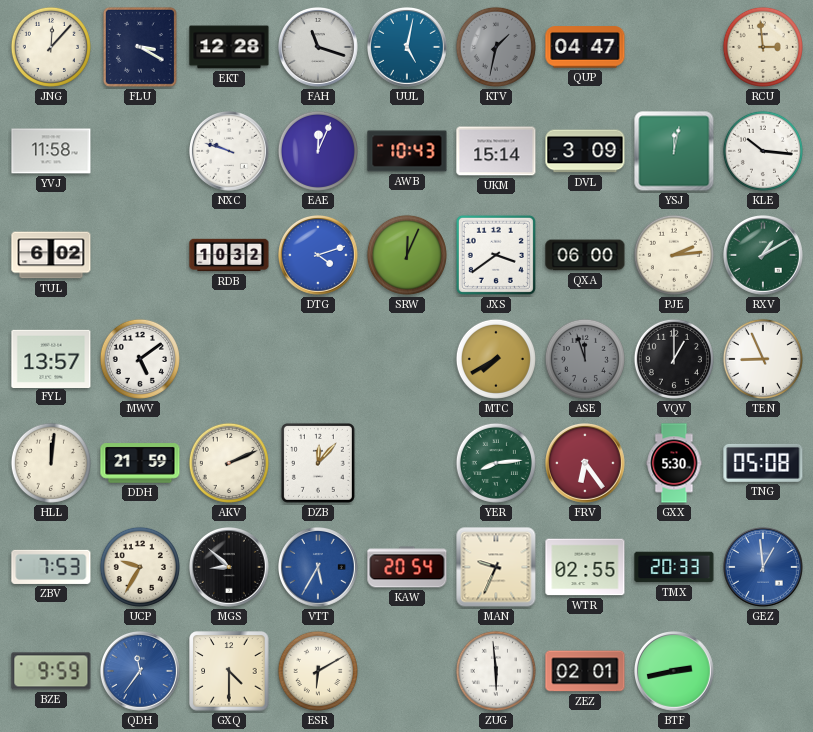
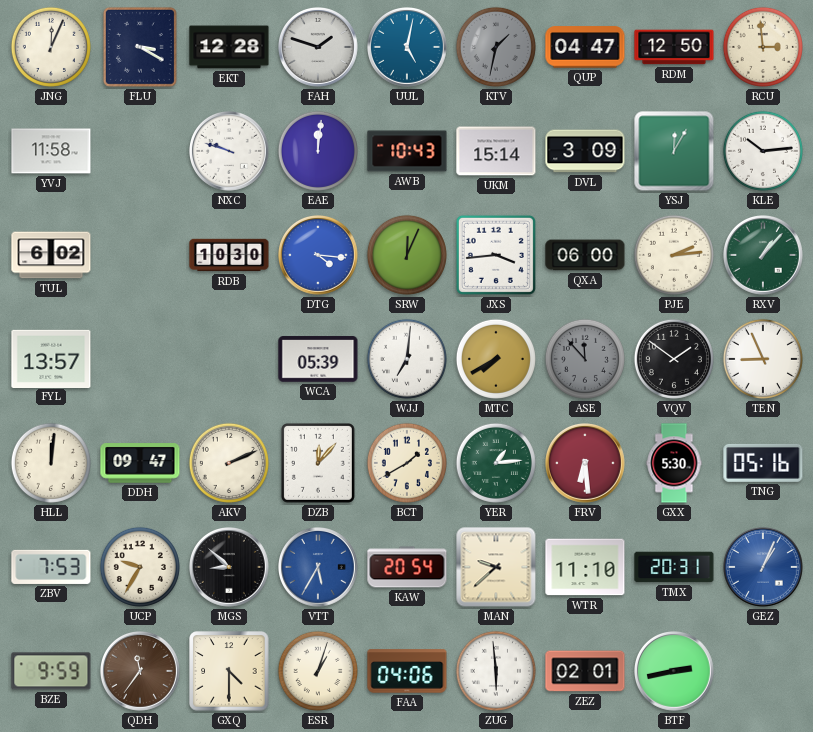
JNG: 12:07 -> 12:04 (51, 47)
FAH: 11:18 -> 1:48 (319, 48)
RDM: none -> 12:50 (674, 47)
EAE: 12:04 -> 12:01 (318, 151)
YSJ: 12:02 -> 12:05 (674, 151)
KLE: 10:16 -> 10:14 (763, 151)
RDB: 10:32 -> 10:30 (229, 255)
DTG: 4:12 -> 4:16 (319, 256)
JXS: 3:39 -> 3:44 (496, 255)
RXV: 1:10 -> 1:07 (764, 256)
MWV: 5:09 -> none (140, 359)
WCA: none -> 05:39 (318, 359)
WJJ: none -> 7:01 (407, 359)
ASE: 11:57 -> 11:53 (585, 359)
VQV: 1:00 -> 1:51 (674, 359)
DDH: 21:59 -> 09:47 (140, 463)
BCT: none -> 1:40 (407, 463)
YER: 8:14 -> 1:14 (496, 463)
FRV: 6:24 -> 6:29 (586, 464)
TNG: 05:08 -> 05:16 (763, 463)
MAN: 9:34 -> 9:38 (496, 567)
WTR: 02:55 -> 11:10 (585, 567)
TMX: 20:33 -> 20:31 (674, 567)
GEZ: 12:59 -> 1:04 (764, 568)
QDH dial: blue -> brown (141, 672)
ESR: 6:10 -> 1:03 (318, 671)
FAA: none -> 04:06 (407, 671)
